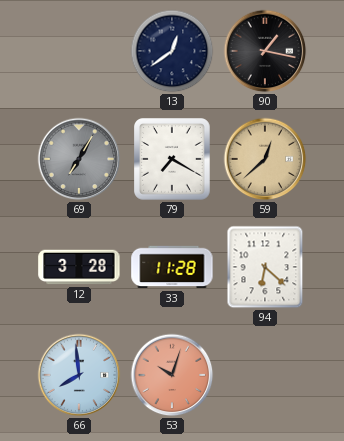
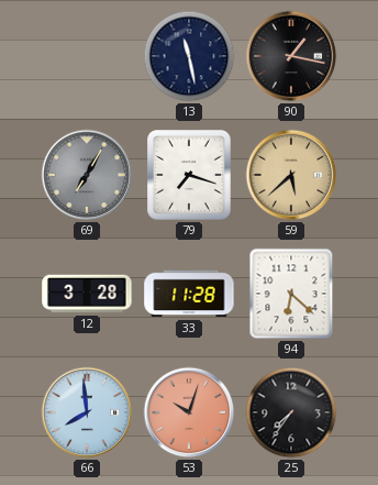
13: 12:39 -> 11:28 (189, 56)
79: 7:20 -> 7:18 (190, 176)
59: 12:38 -> 5:38 (291, 175)
25: none -> 7:36 (291, 412)
